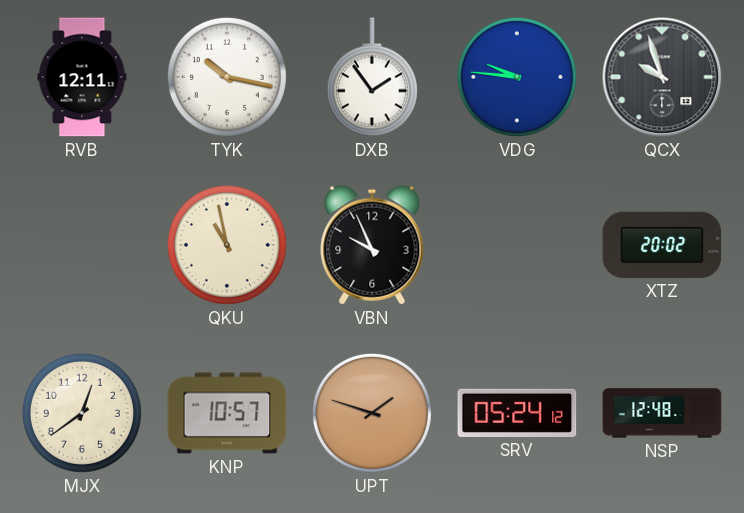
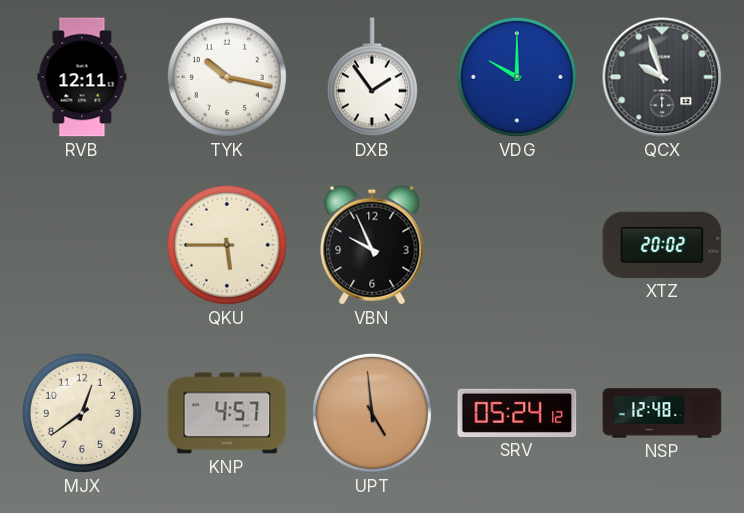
VDG: 9:46 -> 10:00 (517, 77)
QKU: 10:58 -> 5:45 (227, 245)
KNP: 10:57 -> 4:57 (227, 413)
UPT: 1:48 -> 4:59 (372, 413)
